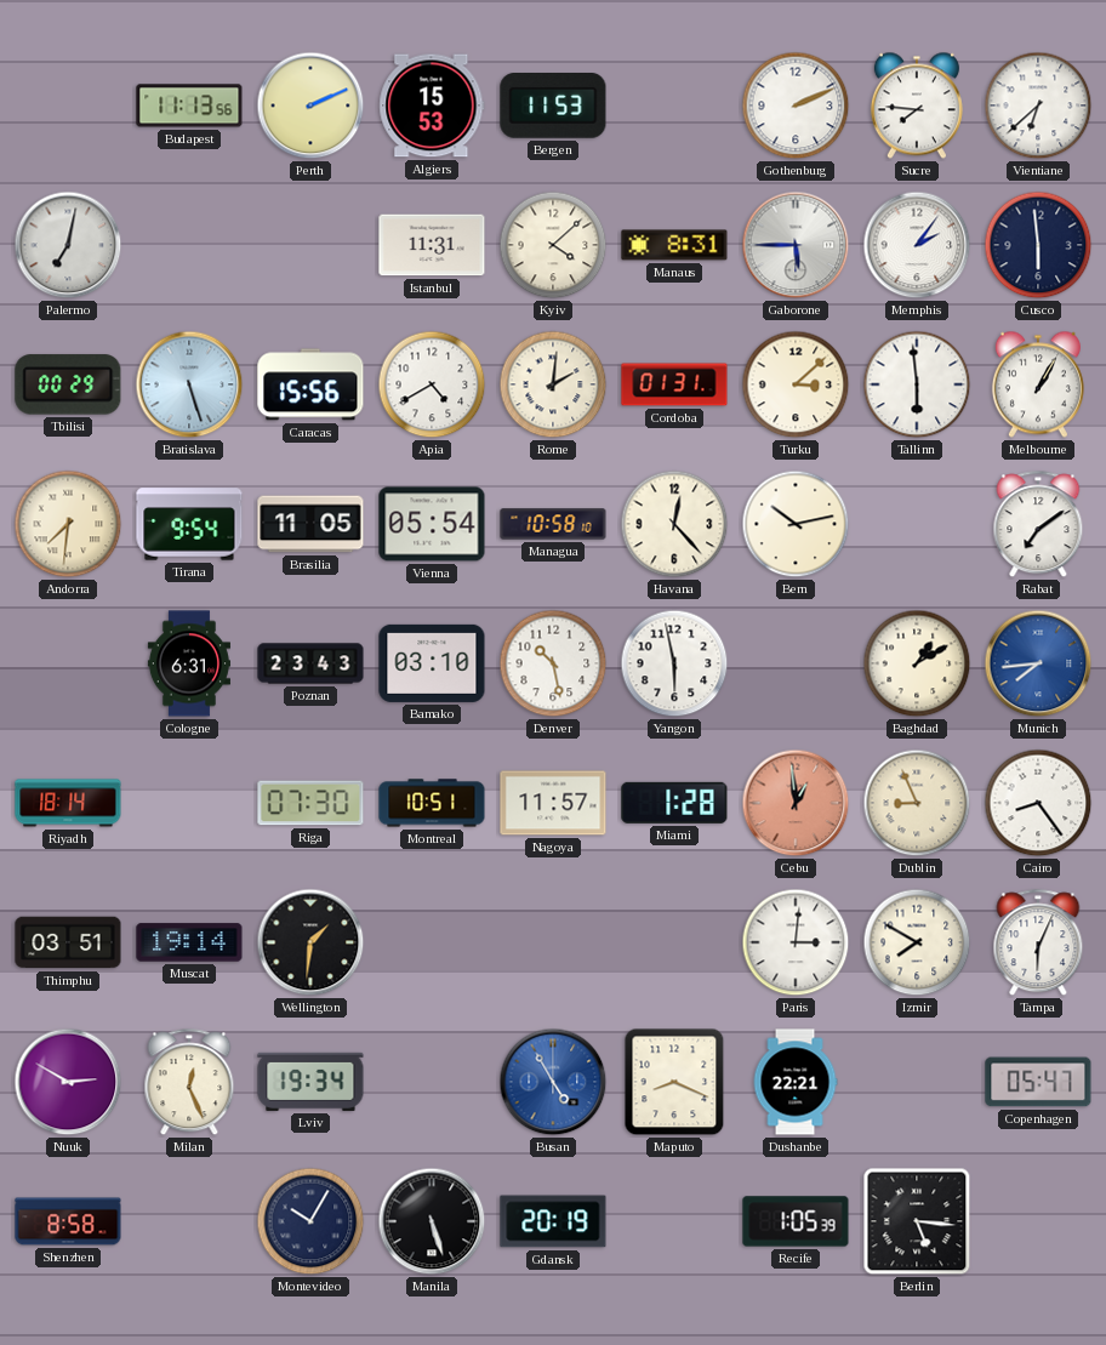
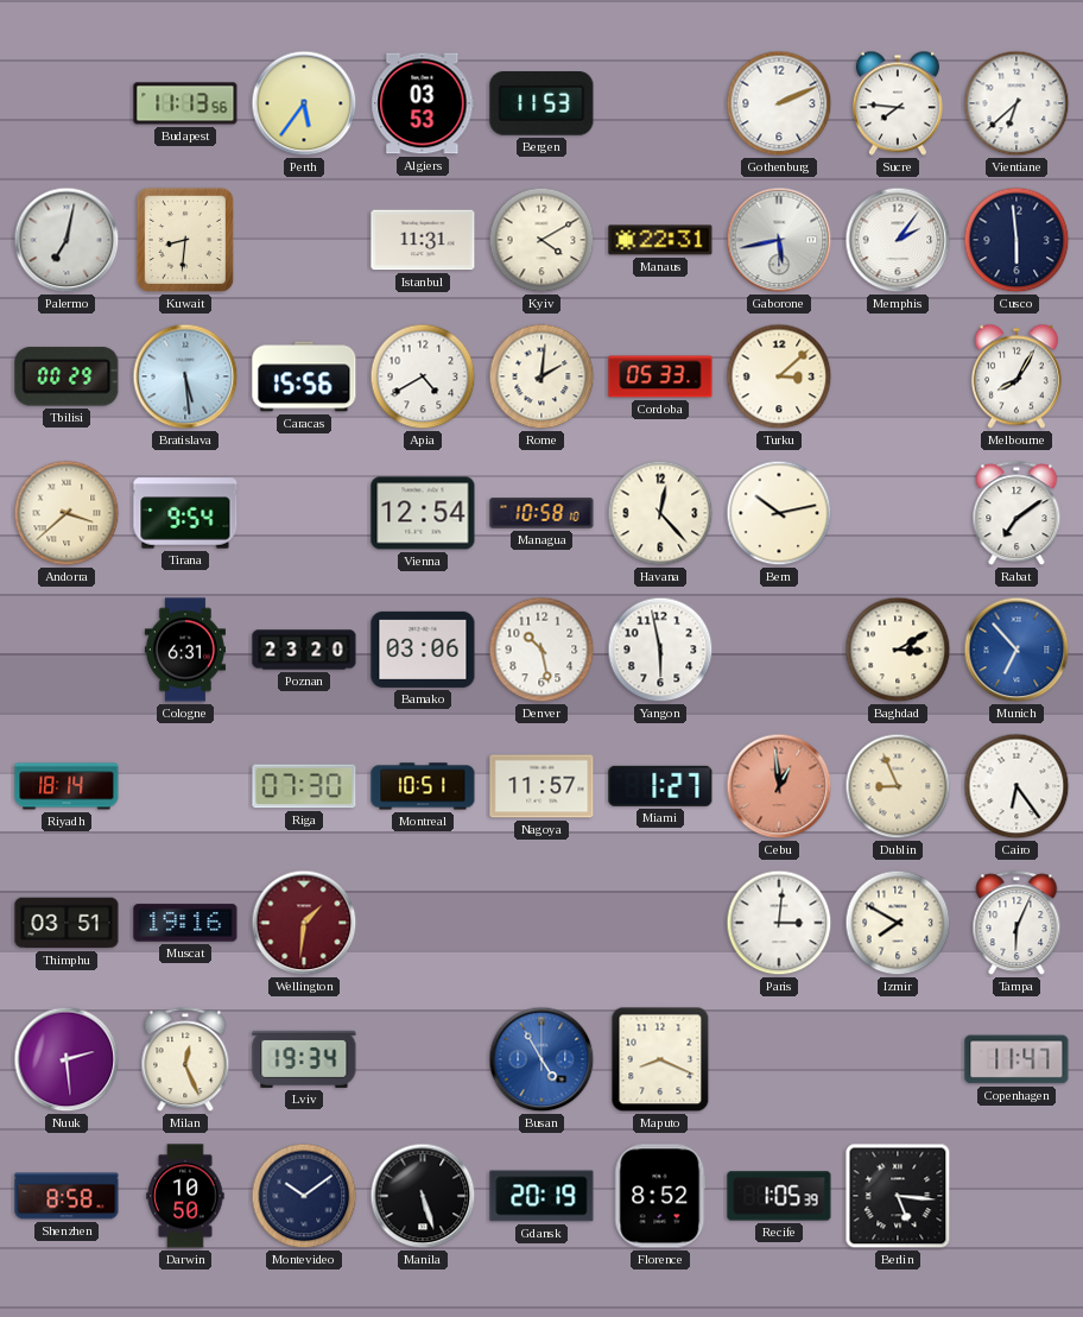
Perth: 2:11 -> 5:36 (304, 103)
Algiers: 15:53 -> 03:53 (423, 103)
Kuwait: none -> 8:31 (185, 240)
Kyiv: 4:08 -> 4:10 (541, 240)
Manaus: 8:31 -> 22:31 (660, 240)
Gaborone: 5:45 -> 5:43 (779, 240)
Bratislava: 5:27 -> 5:29 (185, 376)
Cordoba: 01:31 -> 05:33 (660, 376)
Tallinn: 5:59 -> none (917, 384)
Melbourne: 1:05 -> 8:05 (1016, 376)
Andorra: 7:31 -> 3:38 (66, 513)
Brasilia: 11:05 -> none (310, 524)
Vienna: 05:54 -> 12:54 (423, 513)
Poznan: 23:43 -> 23:20 (304, 650)
Bamako: 03:10 -> 03:06 (423, 650)
Baghdad: 1:10 -> 3:10 (898, 650)
Munich: 7:44 -> 6:53 (1016, 650)
Miami: 1:28 -> 1:27 (660, 786)
Cairo: 8:24 -> 6:24 (1016, 786)
Muscat: 19:14 -> 19:16 (185, 923)
Wellington dial: black -> burgundy (304, 923)
Nuuk: 2:50 -> 2:29 (66, 1059)
Dushanbe: 22:21 -> none (796, 1082)
Copenhagen: 05:47 -> 11:47 (1016, 1059)
Darwin: none -> 10:50 (185, 1196)
Montevideo: 10:05 -> 10:09 (304, 1196)
Florence: none -> 8:52 (660, 1196)
